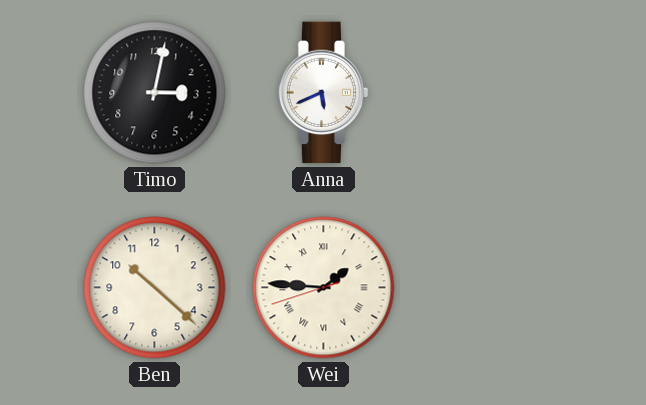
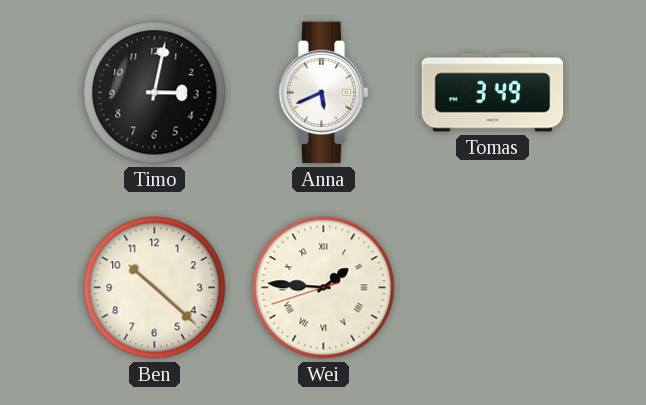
Tomas: none -> 3:49 (493, 93)
